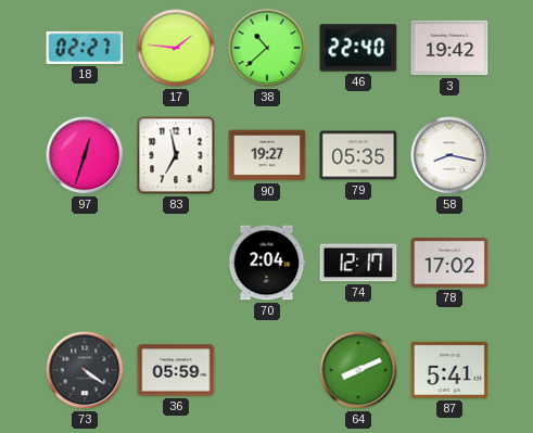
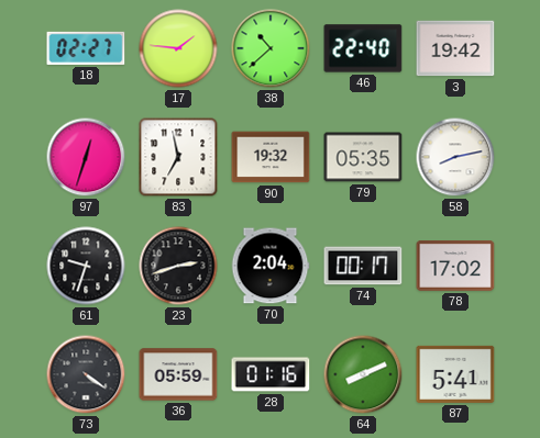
90: 19:27 -> 19:32 (271, 157)
58: 8:17 -> 8:13 (455, 157)
61: none -> 9:33 (86, 266)
23: none -> 2:42 (178, 266)
74: 12:17 -> 00:17 (363, 266)
28: none -> 01:16 (271, 374)
